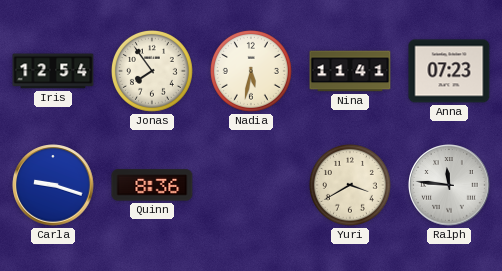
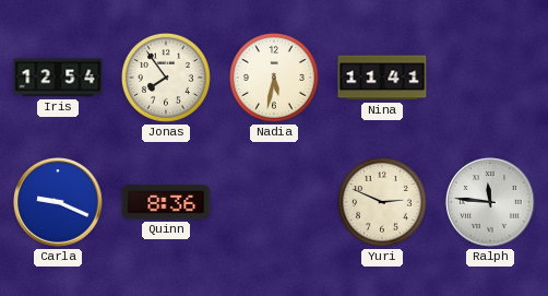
Anna: 07:23 -> none (449, 71)
Carla: 9:18 -> 9:19 (58, 202)
Yuri: 3:40 -> 2:49 (382, 202)
